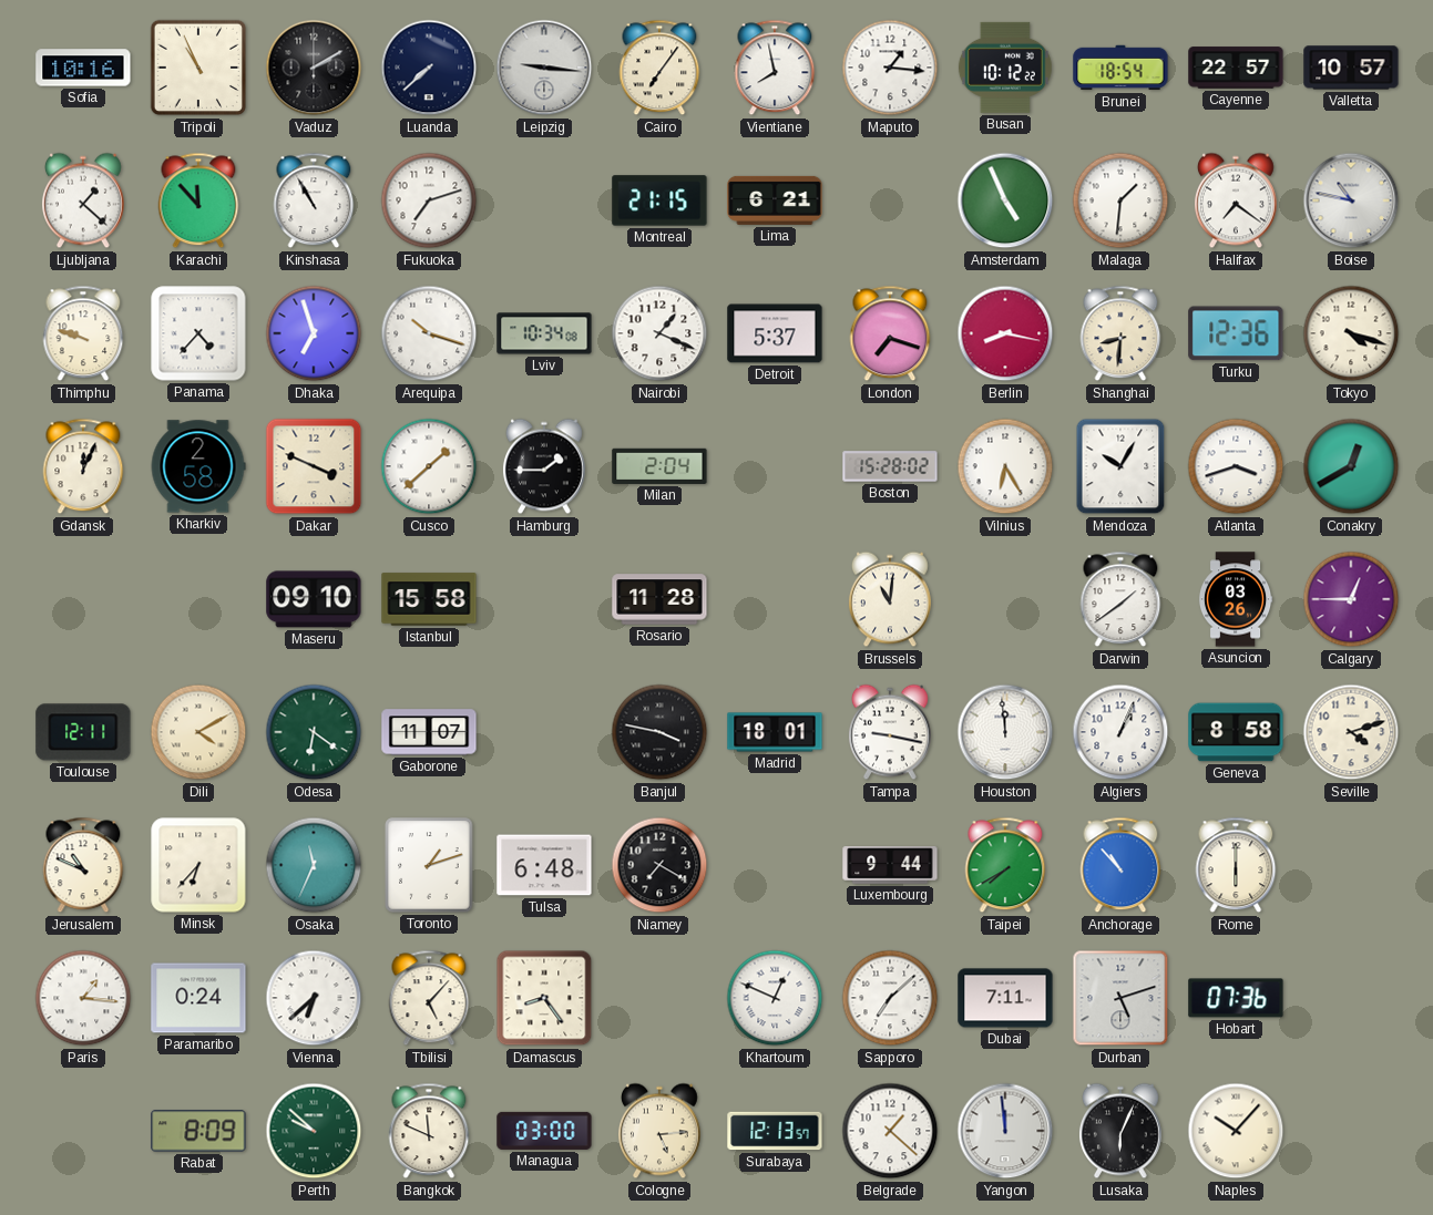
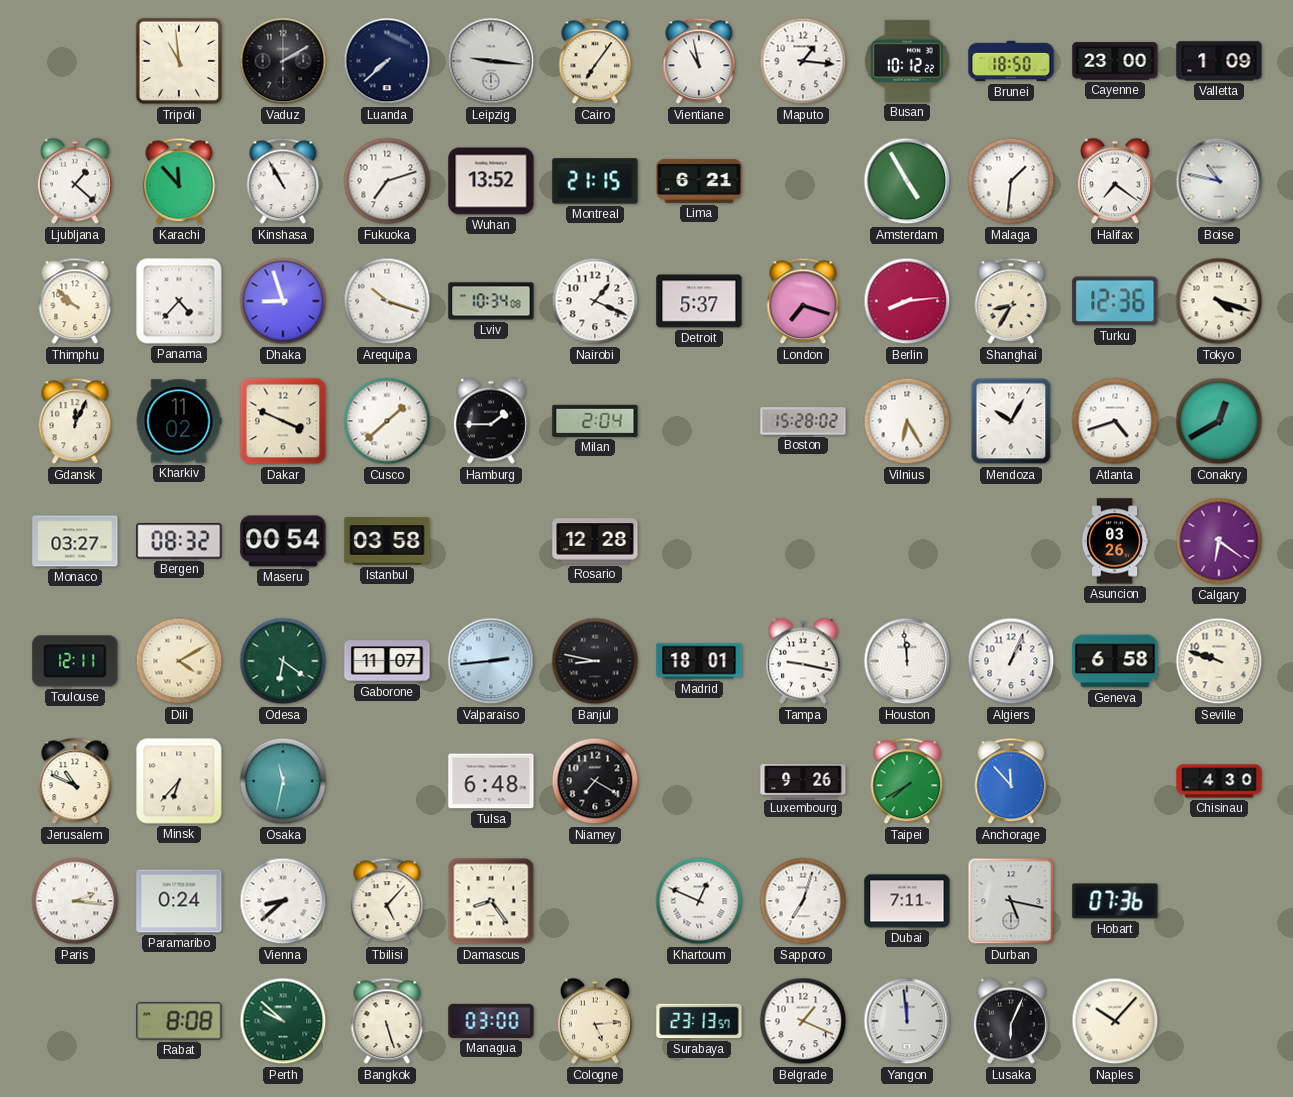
Sofia: 10:16 -> none (83, 68)
Tripoli: 10:56 -> 10:59 (179, 61)
Vientiane: 7:58 -> 10:58 (699, 61)
Brunei: 18:54 -> 18:50 (1011, 61)
Cayenne: 22:57 -> 23:00 (1115, 61)
Valletta: 10:57 -> 1:09 (1219, 61)
Wuhan: none -> 13:52 (491, 181)
Amsterdam: 4:56 -> 4:55 (907, 181)
Thimphu: 9:48 -> 9:52 (75, 301)
Dhaka: 6:57 -> 8:57 (283, 301)
Berlin: 8:17 -> 8:14 (907, 301)
Shanghai: 8:31 -> 8:35 (1011, 301)
Kharkiv: 2:58 -> 11:02 (179, 421)
Atlanta: 3:42 -> 4:42 (1115, 421)
Monaco: none -> 03:27 (75, 541)
Bergen: none -> 08:32 (179, 541)
Maseru: 09:10 -> 00:54 (283, 541)
Istanbul: 15:58 -> 03:58 (387, 541)
Rosario: 11:28 -> 12:28 (595, 541)
Brussels: 11:01 -> none (890, 599)
Darwin: 1:39 -> none (1120, 599)
Calgary: 12:45 -> 6:21 (1219, 541)
Valparaiso: none -> 2:44 (491, 661)
Banjul: 3:47 -> 8:47 (595, 661)
Geneva: 8:58 -> 6:58 (1115, 661)
Seville: 4:12 -> 9:48 (1219, 661)
Osaka: 11:34 -> 11:32 (283, 781)
Toronto: 1:12 -> none (429, 865)
Luxembourg: 9:44 -> 9:26 (803, 782)
Anchorage: 10:53 -> 11:53 (1011, 781)
Rome: 6:00 -> none (1236, 865)
Chisinau: none -> 4:30 (1219, 781)
Paris: 1:16 -> 2:16 (75, 901)
Vienna: 6:38 -> 8:38 (283, 901)
Sapporo: 7:08 -> 7:03 (803, 901)
Durban: 5:12 -> 5:17 (1011, 901)
Rabat: 8:09 -> 8:08 (179, 1021)
Bangkok: 11:49 -> 5:27 (387, 1021)
Surabaya: 12:13 -> 23:13 (699, 1021)
Belgrade: 1:22 -> 1:19 (803, 1021)
